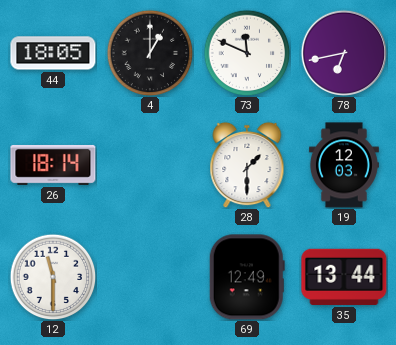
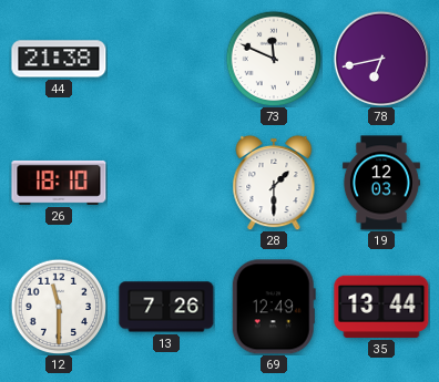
44: 18:05 -> 21:38 (59, 59)
4: 1:00 -> none (150, 53)
26: 18:14 -> 18:10 (59, 183)
13: none -> 7:26 (166, 307)
